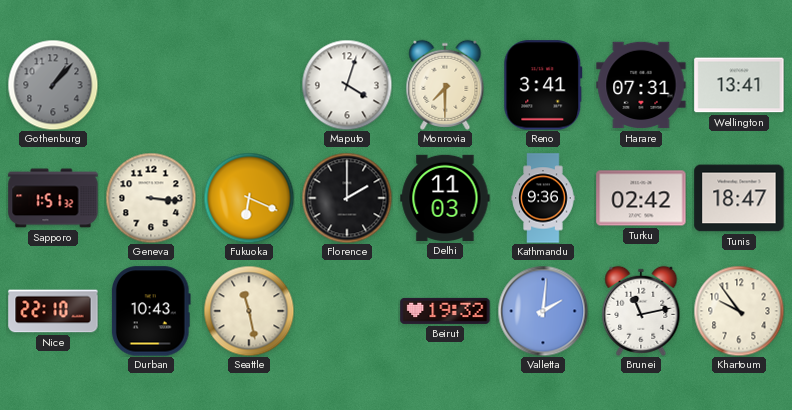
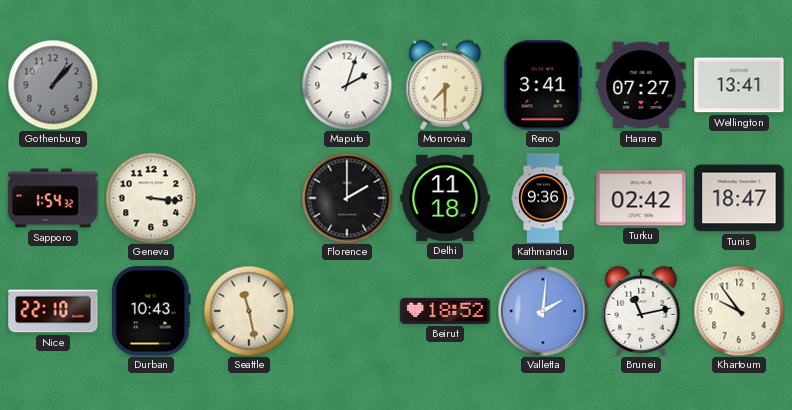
Maputo: 4:03 -> 2:03 (347, 85)
Harare: 07:31 -> 07:27 (641, 85)
Sapporo: 1:51 -> 1:54 (53, 198)
Fukuoka: 6:19 -> none (249, 198)
Delhi: 11:03 -> 11:18 (445, 198)
Beirut: 19:32 -> 18:52 (445, 311)
